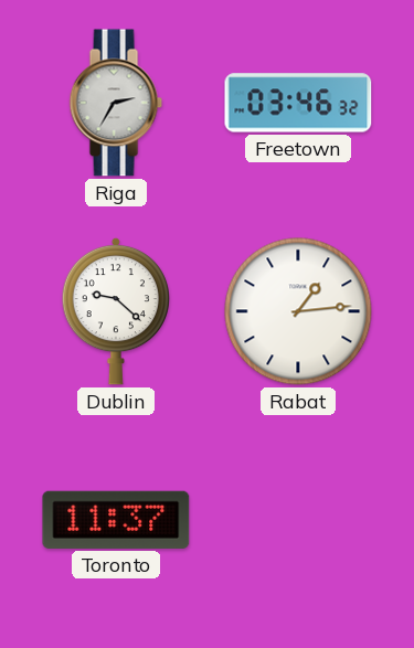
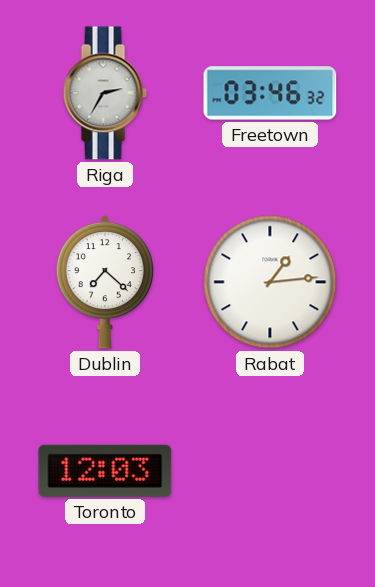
Dublin: 9:22 -> 7:22 (104, 282)
Toronto: 11:37 -> 12:03 (105, 471)
